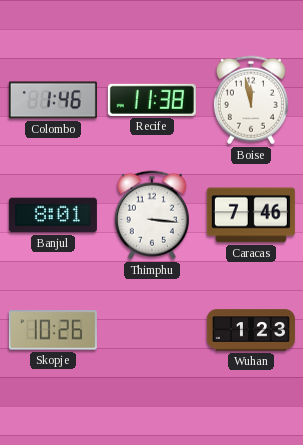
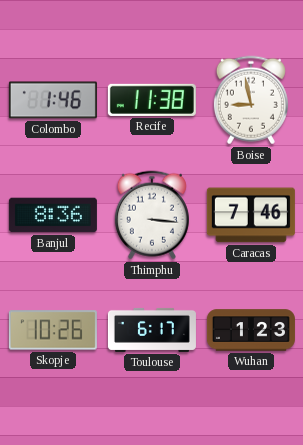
Boise: 11:58 -> 8:58 (251, 100)
Banjul: 8:01 -> 8:36 (53, 215)
Toulouse: none -> 6:17 (152, 330)
